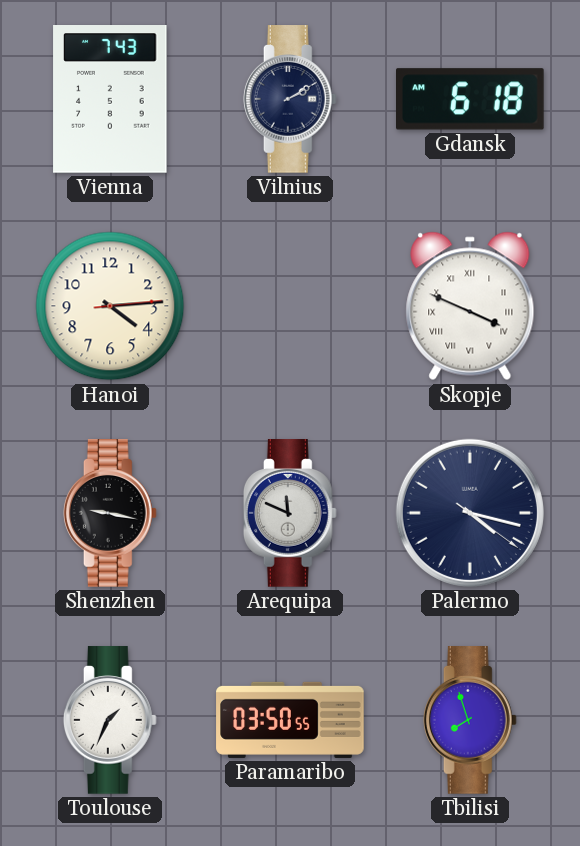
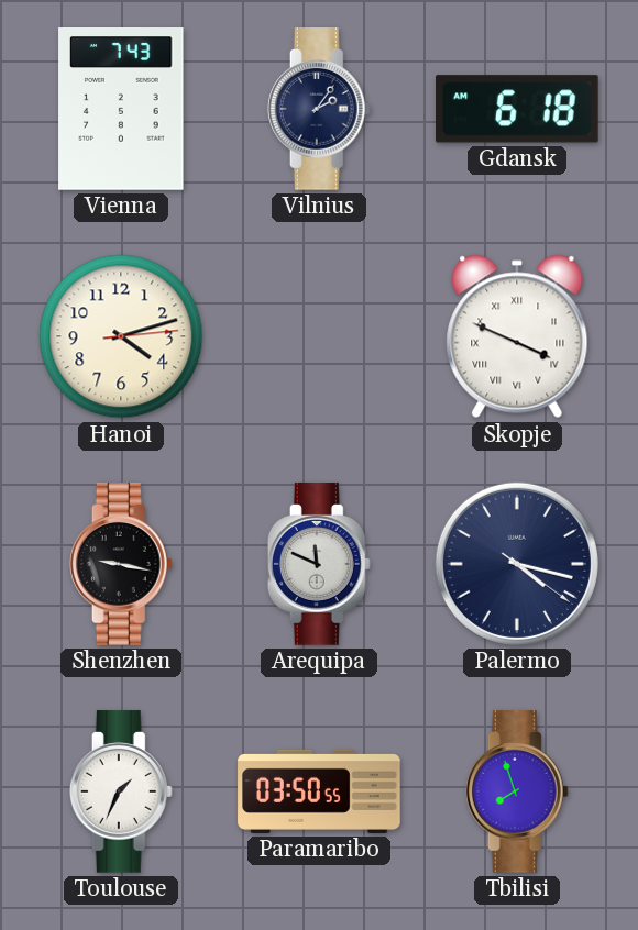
Vilnius: 2:10 -> 2:06 (319, 109)
Hanoi: 4:14 -> 4:12 (121, 336)
